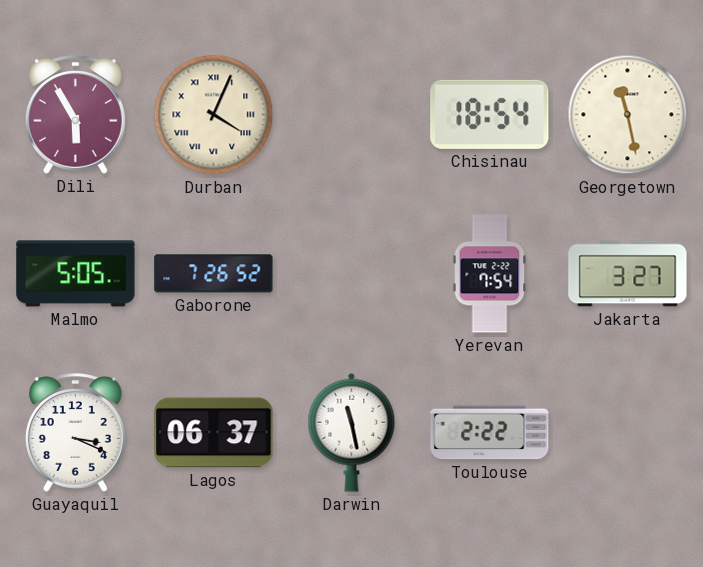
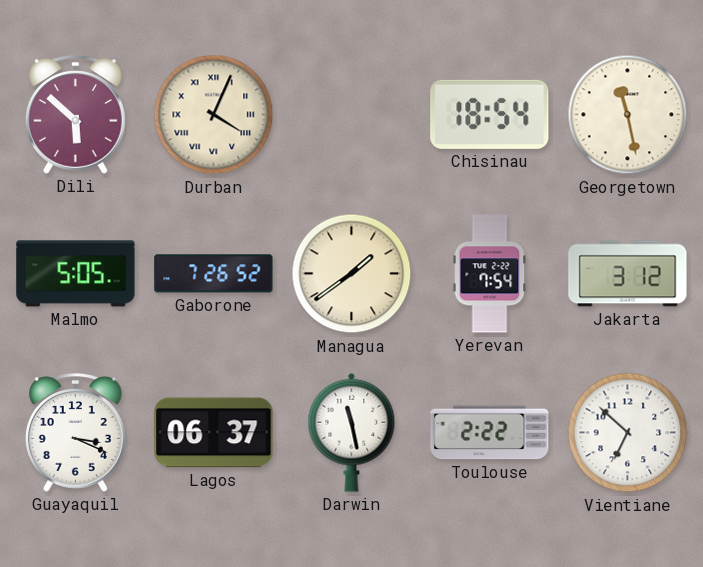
Dili: 5:55 -> 5:52 (75, 115)
Managua: none -> 1:39 (352, 274)
Jakarta: 3:27 -> 3:12 (628, 274)
Vientiane: none -> 6:52 (628, 433)
